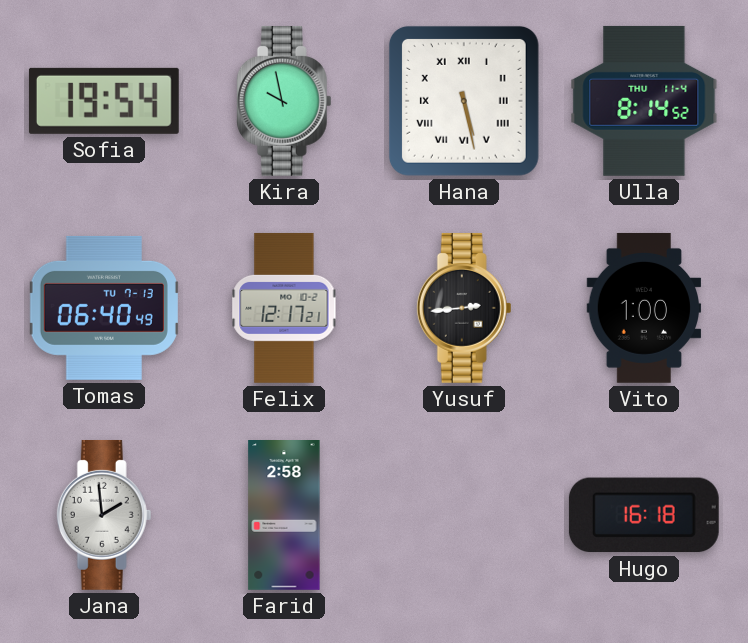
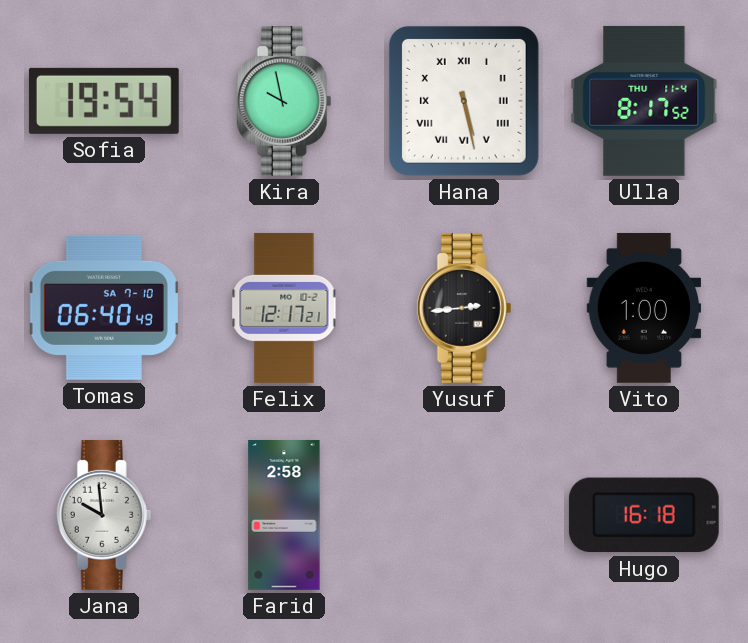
Ulla: 8:14 -> 8:17 (644, 101)
Tomas date: TU 7-13 -> SA 7-10 (104, 308)
Jana: 1:59 -> 9:59 (104, 515)
